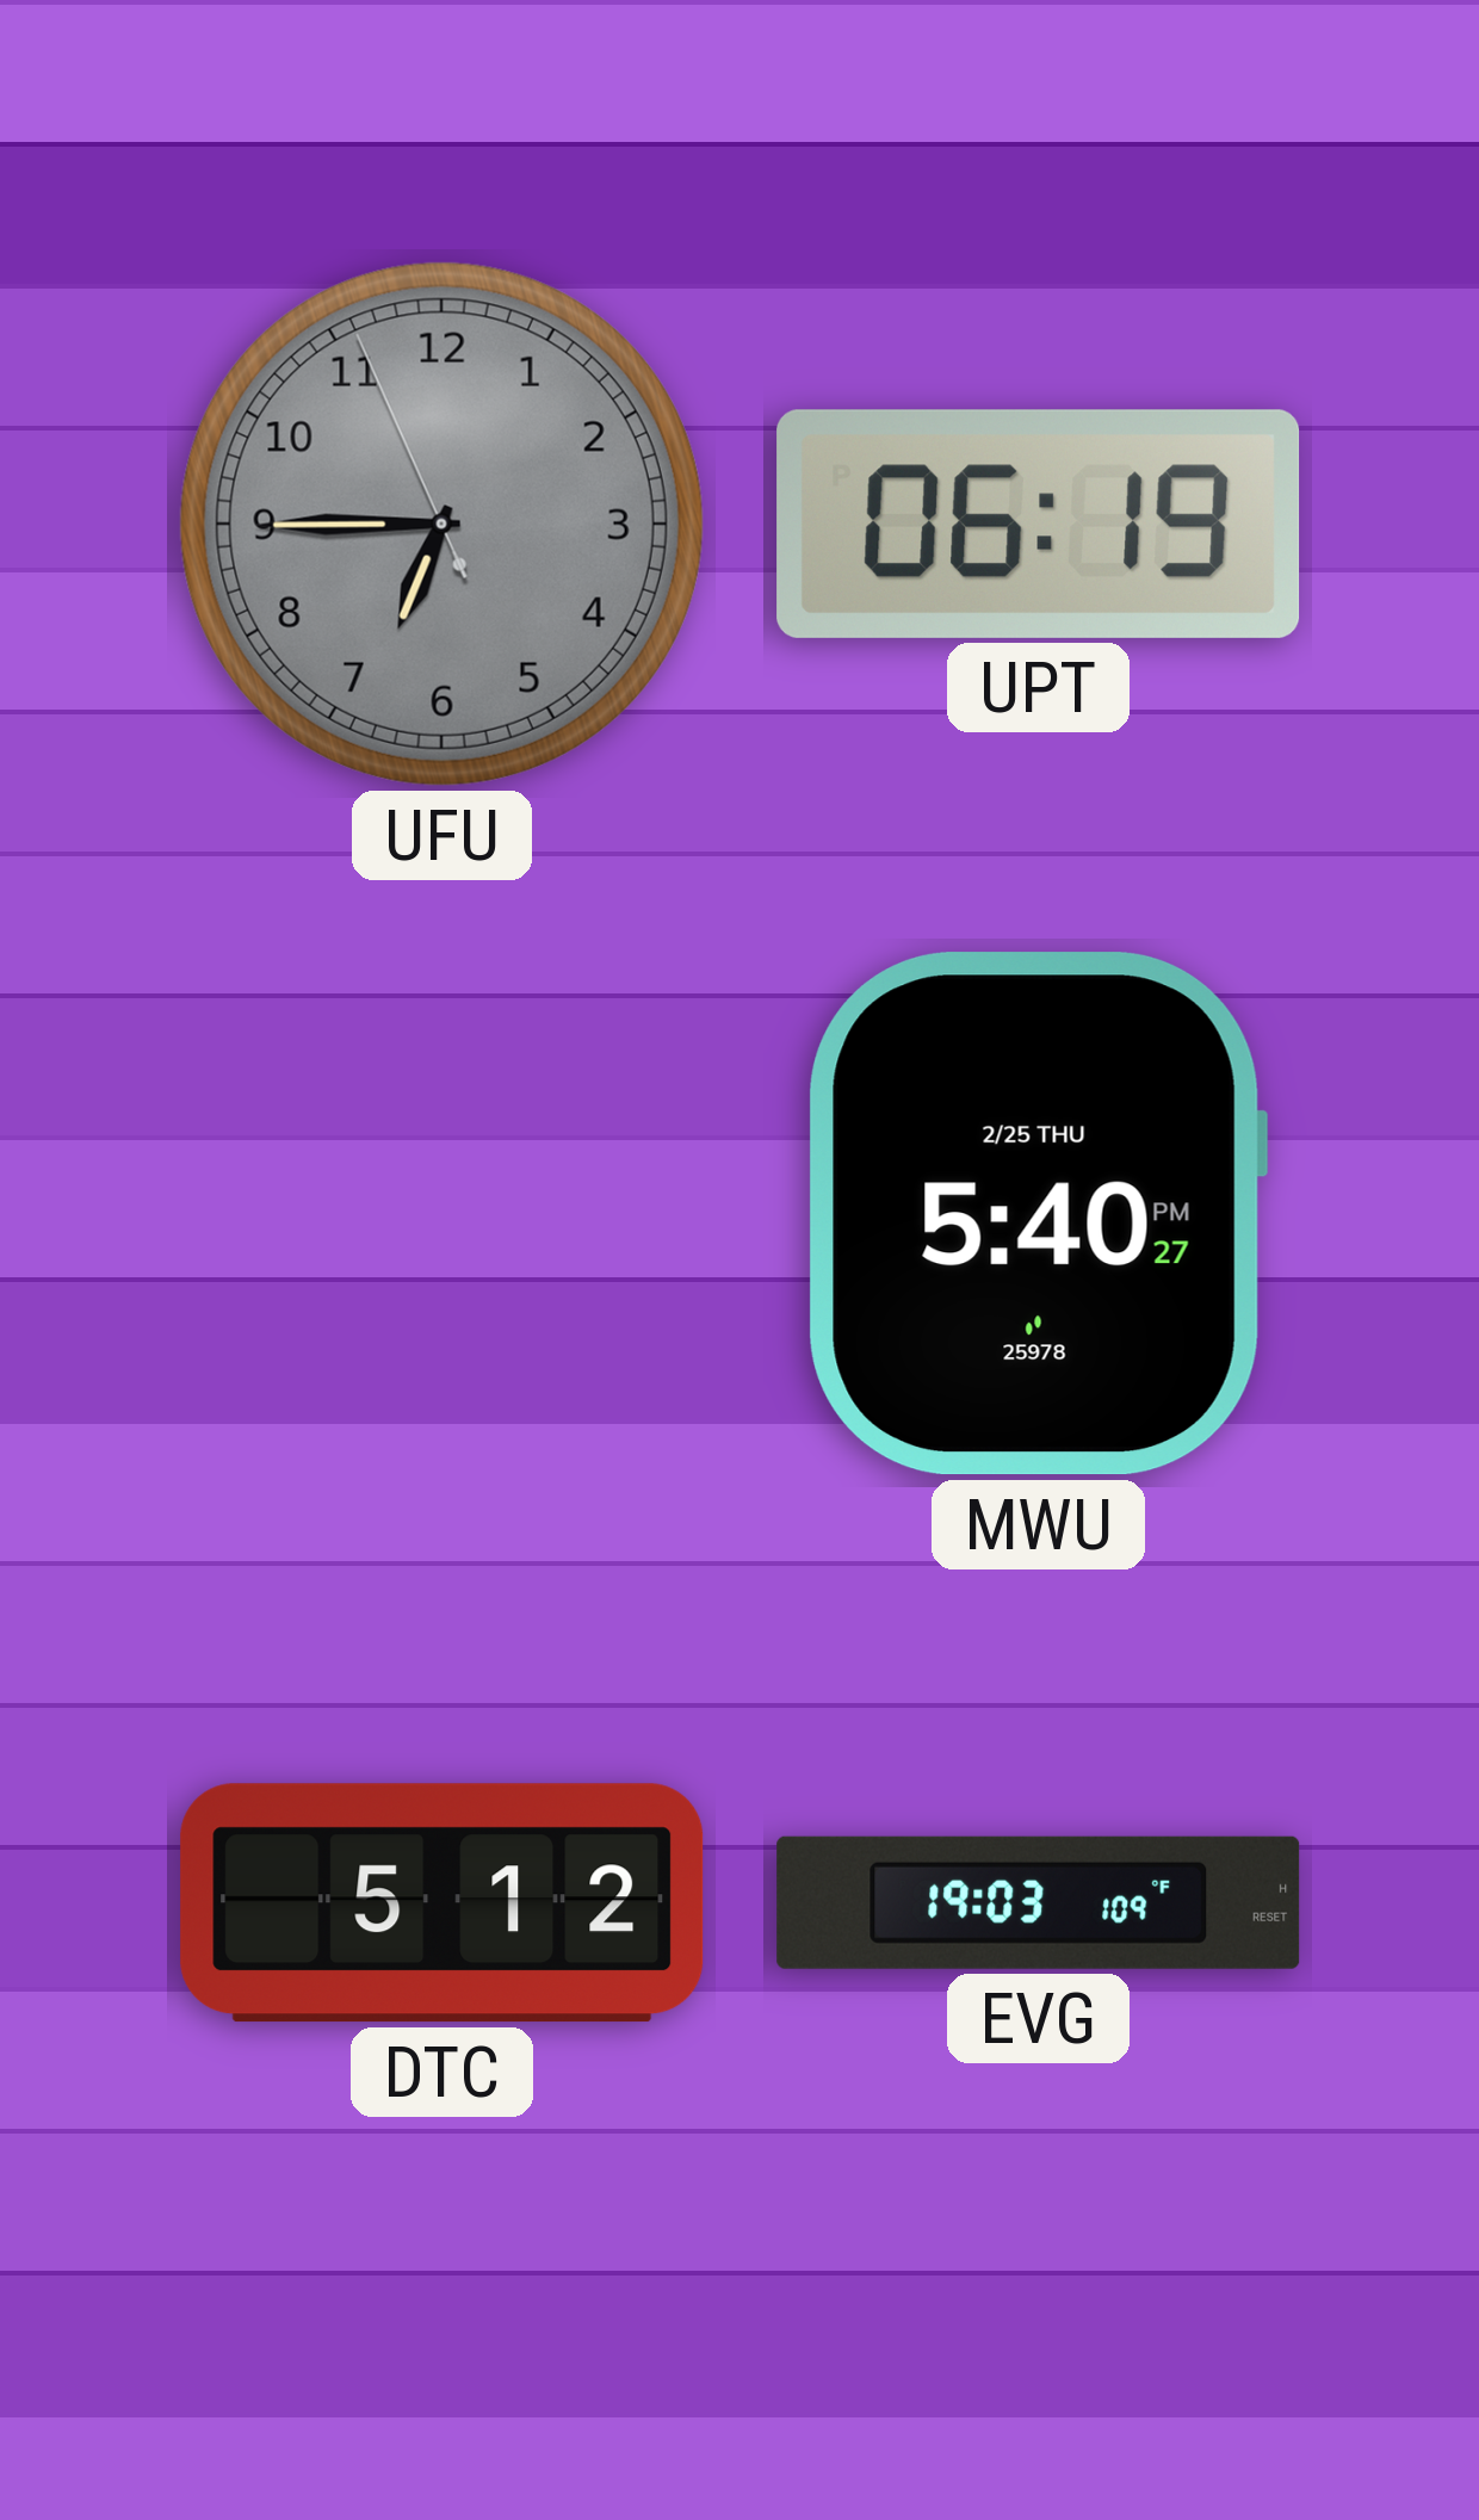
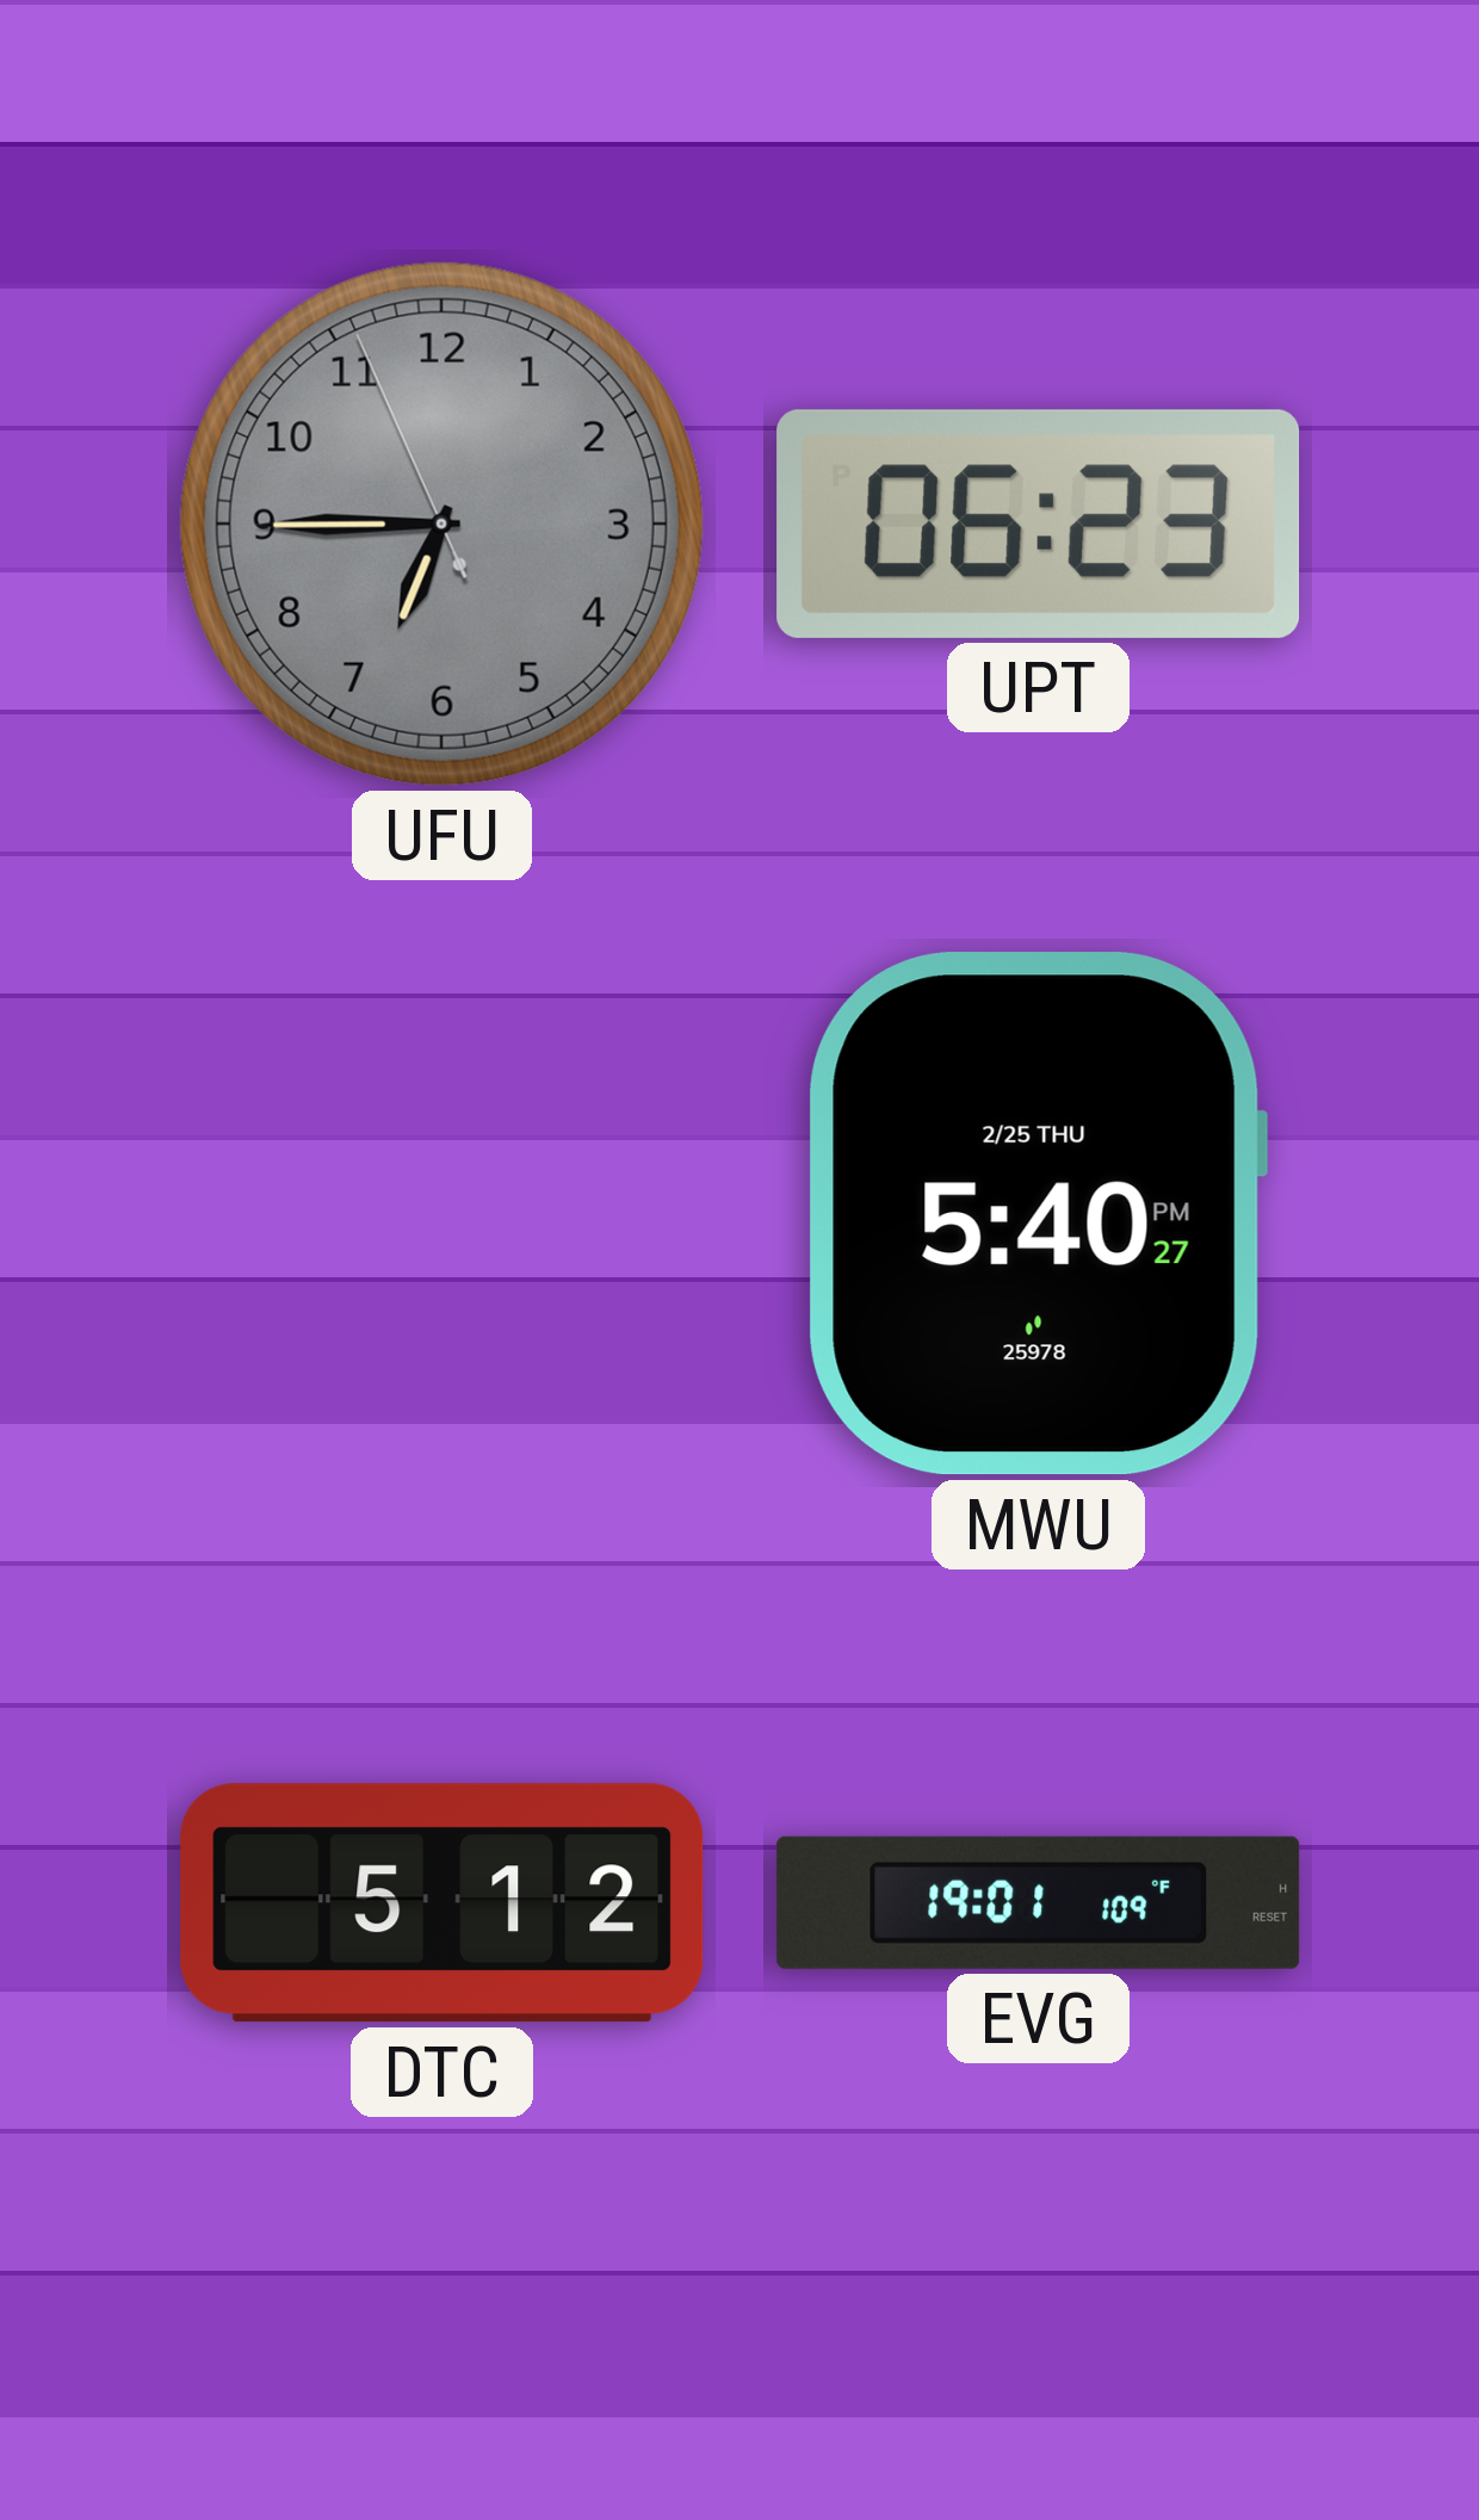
UPT: 06:19 -> 06:23 (1039, 524)
EVG: 19:03 -> 19:01 (1039, 1902)
